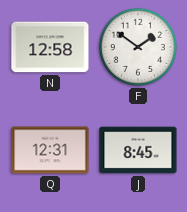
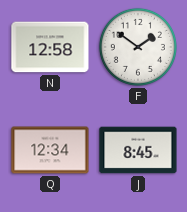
Q: 12:31 -> 12:34 (50, 150)
